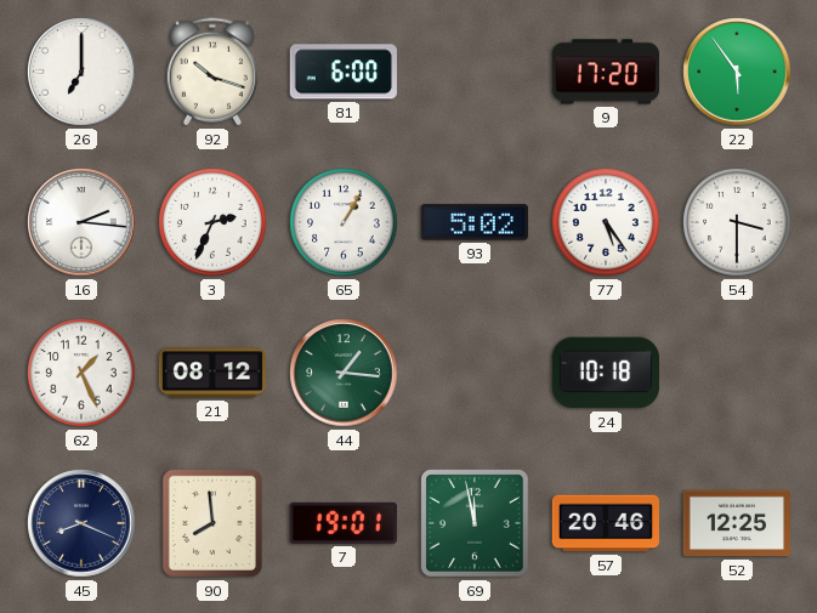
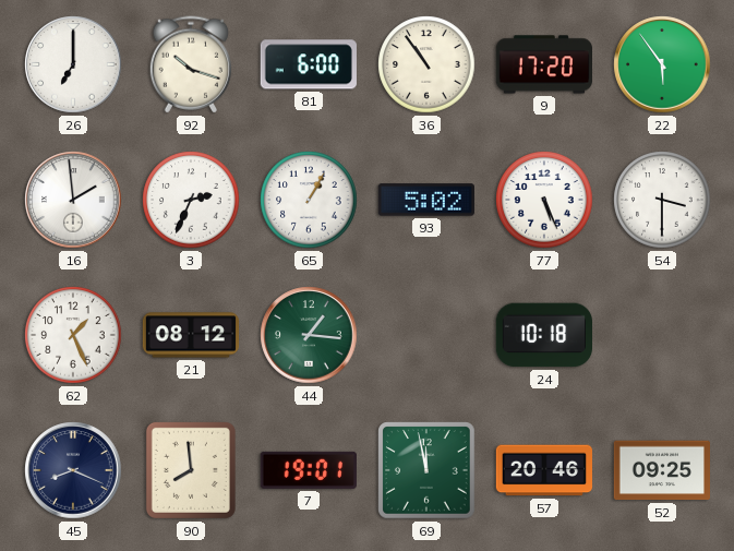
36: none -> 10:54 (426, 64)
16: 2:16 -> 1:59 (73, 200)
77: 5:24 -> 5:26 (544, 200)
52: 12:25 -> 09:25 (661, 470)
